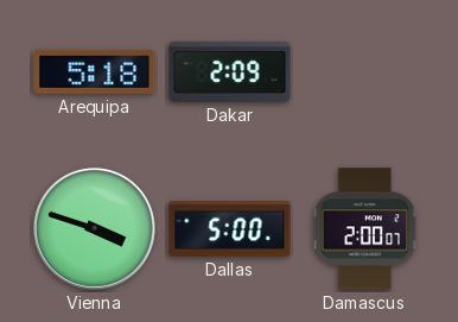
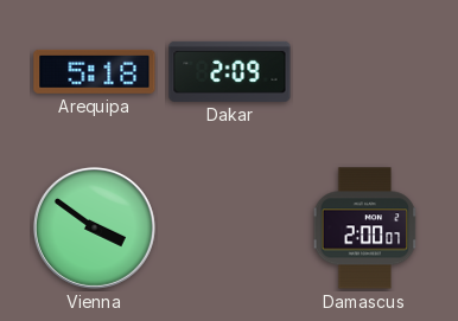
Vienna: 3:48 -> 3:51 (94, 227)
Dallas: 5:00 -> none (230, 229)
